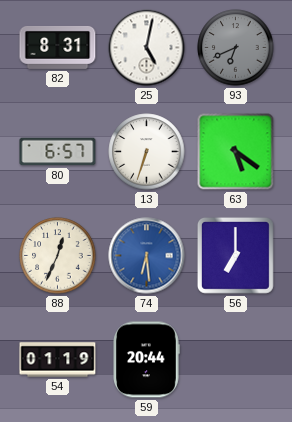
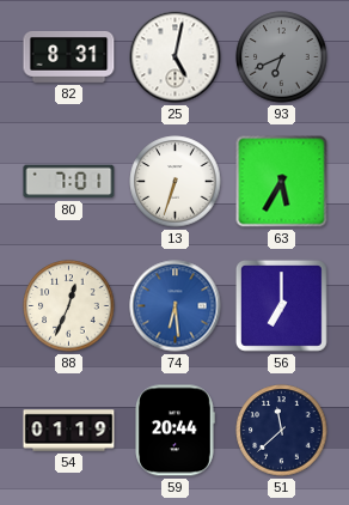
80: 6:57 -> 7:01 (69, 182)
63: 5:21 -> 5:35 (282, 182)
51: none -> 11:38 (282, 431)
